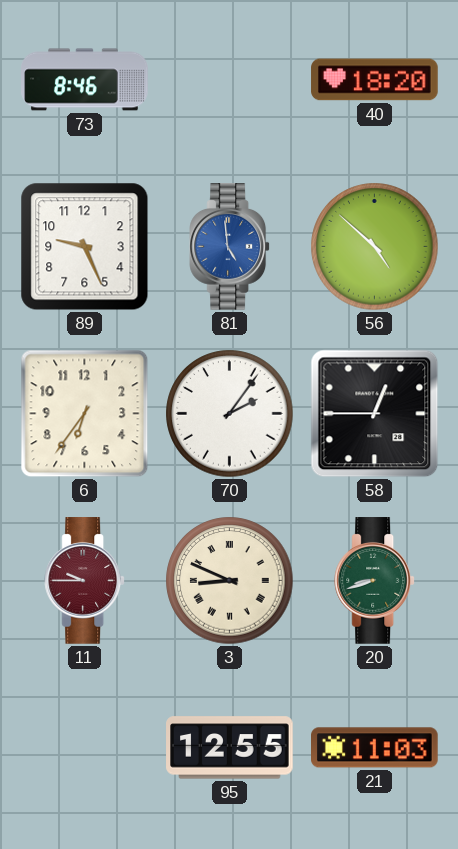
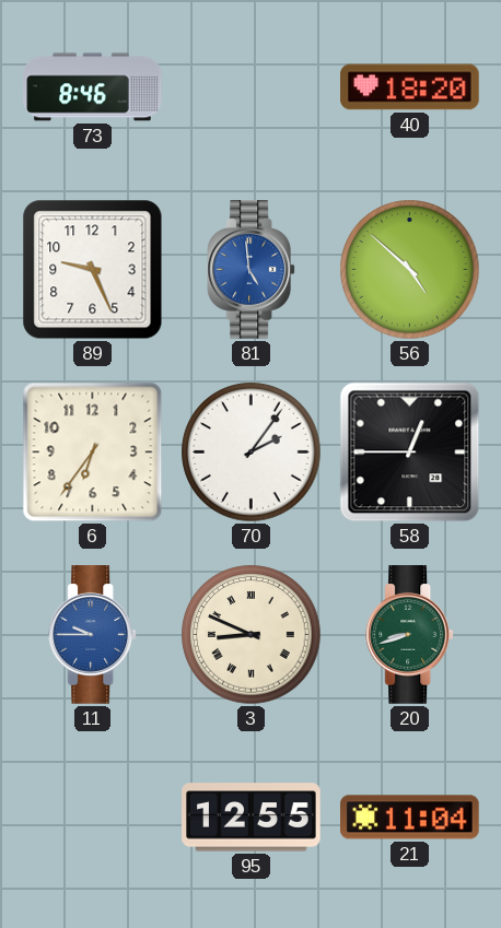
11 dial: burgundy -> blue (93, 635)
21: 11:03 -> 11:04 (410, 818)
